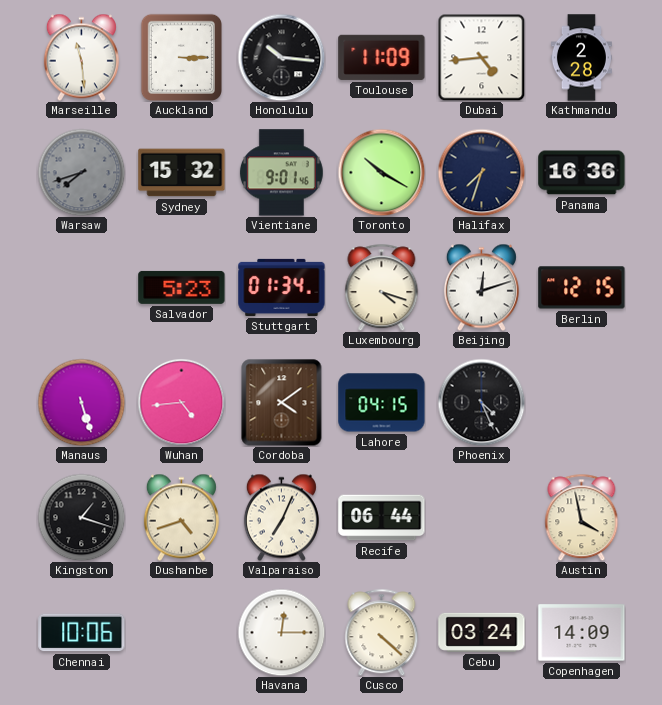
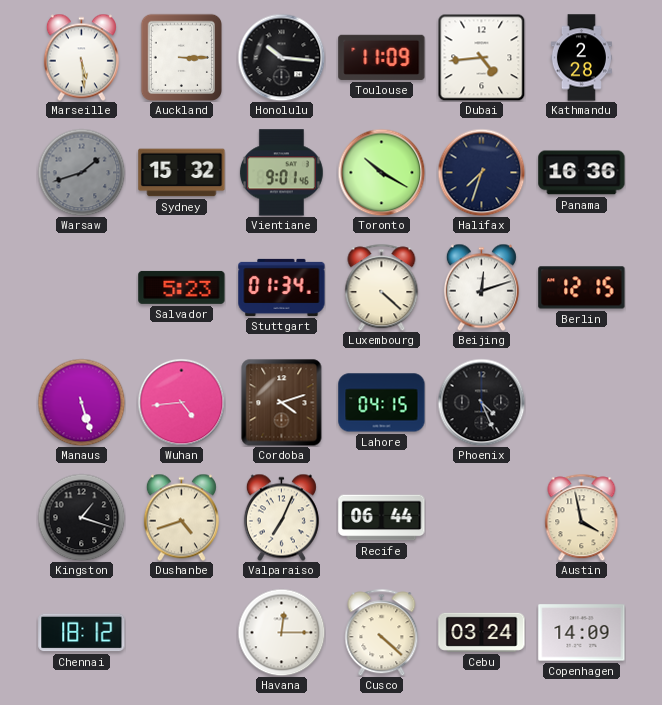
Marseille: 11:29 -> 5:29 (81, 57)
Warsaw: 7:42 -> 1:42 (81, 172)
Luxembourg: 4:18 -> 4:22 (382, 287)
Cordoba: 4:09 -> 4:12 (282, 402)
Chennai: 10:06 -> 18:12 (82, 633)
